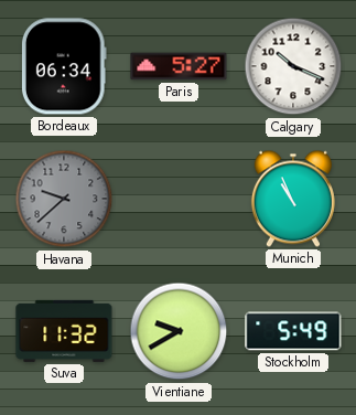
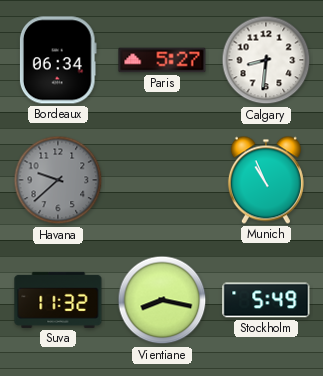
Calgary: 10:19 -> 8:31 (266, 60)
Vientiane: 9:40 -> 8:17 (162, 300)
